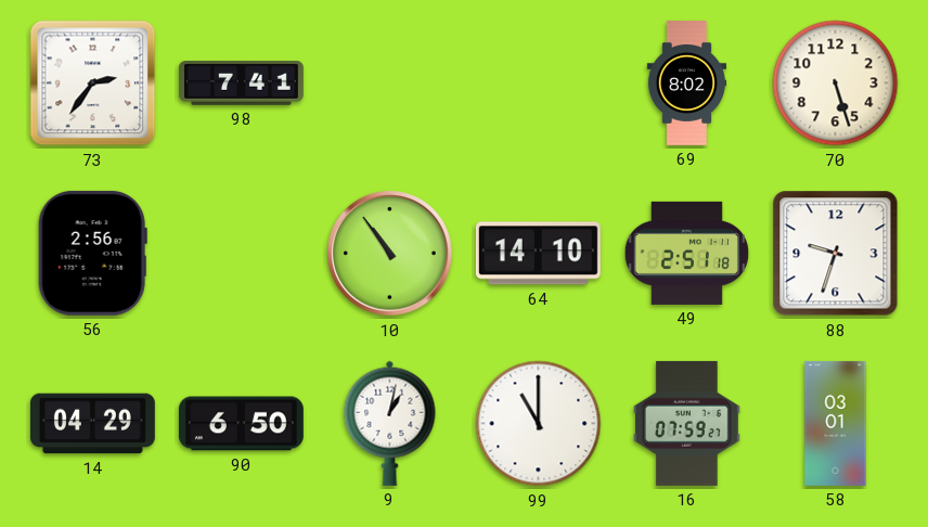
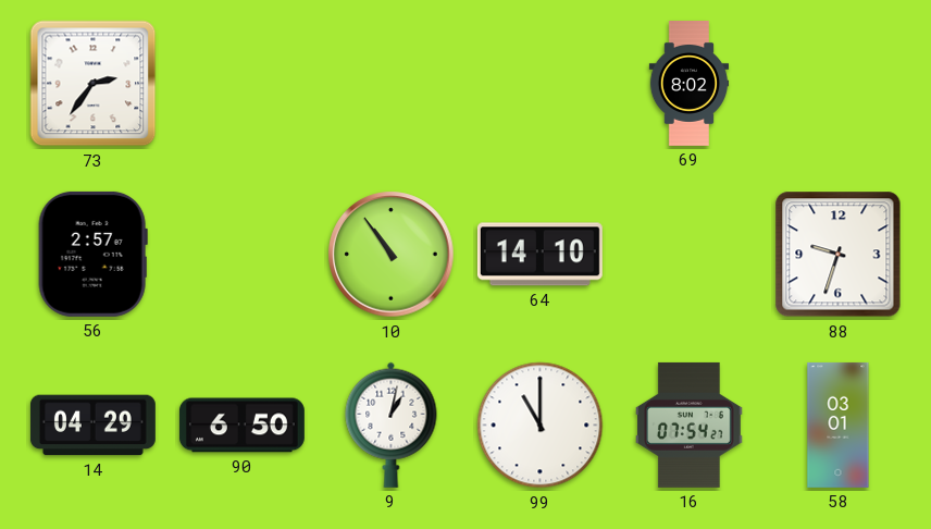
98: 7:41 -> none (242, 83)
70: 5:27 -> none (836, 83)
56: 2:56 -> 2:57 (92, 254)
49: 2:51 -> none (686, 253)
16: 07:59 -> 07:54 (690, 425)
